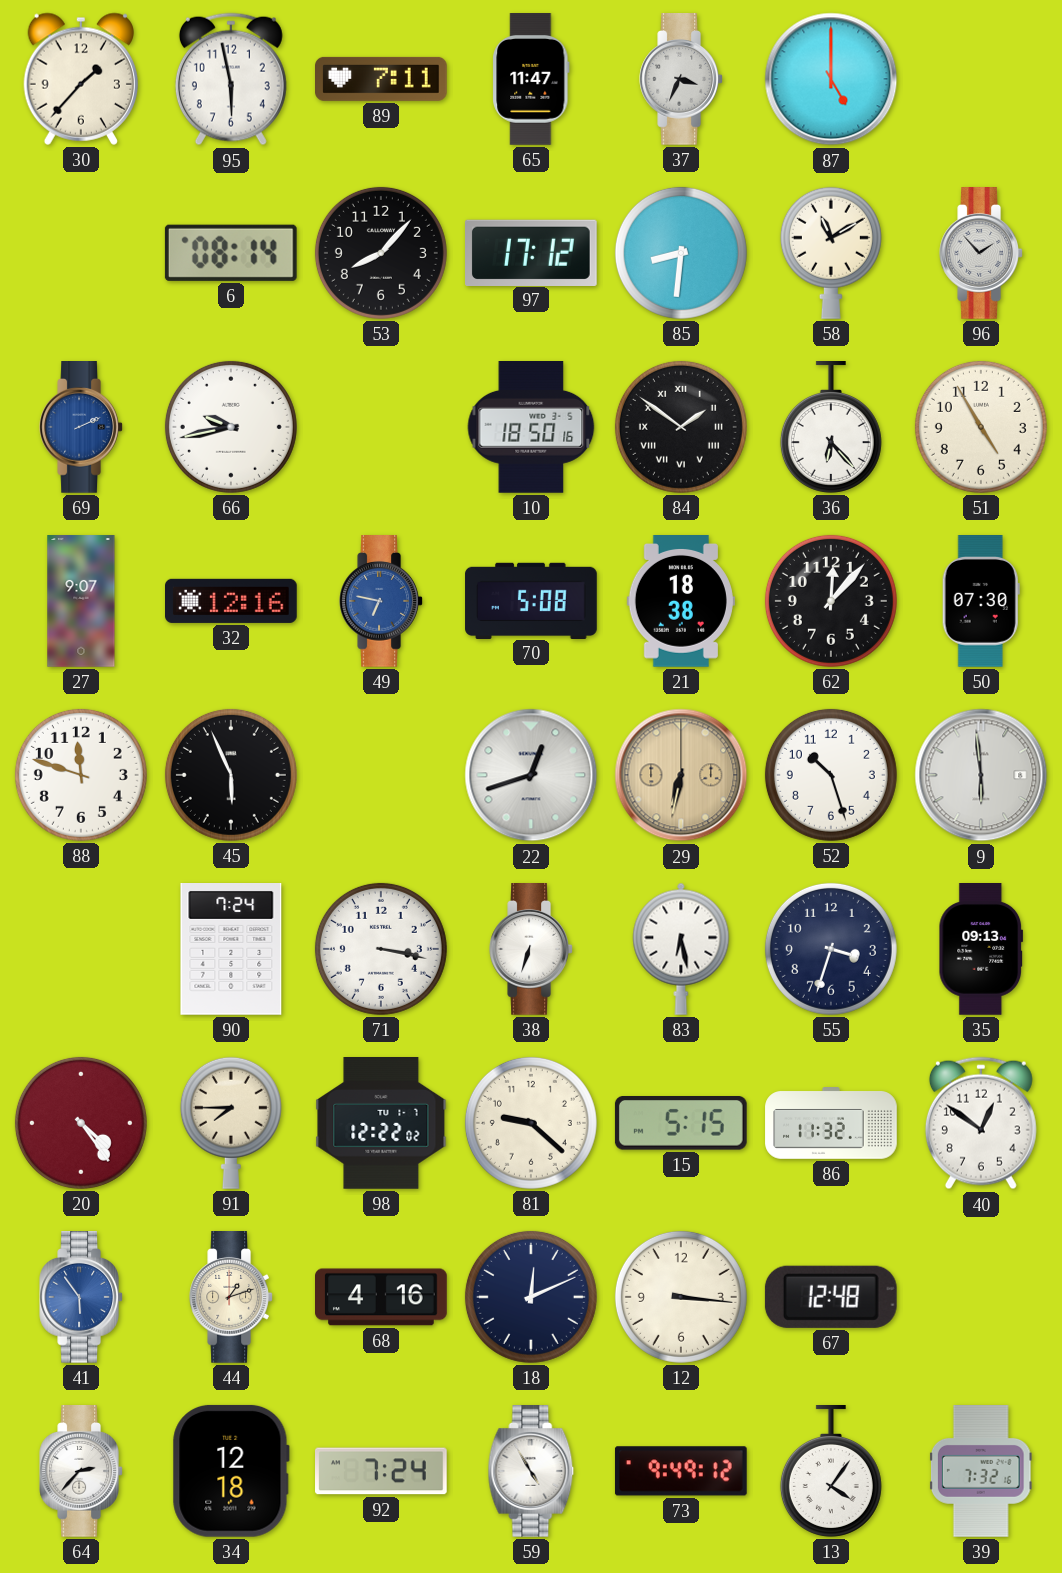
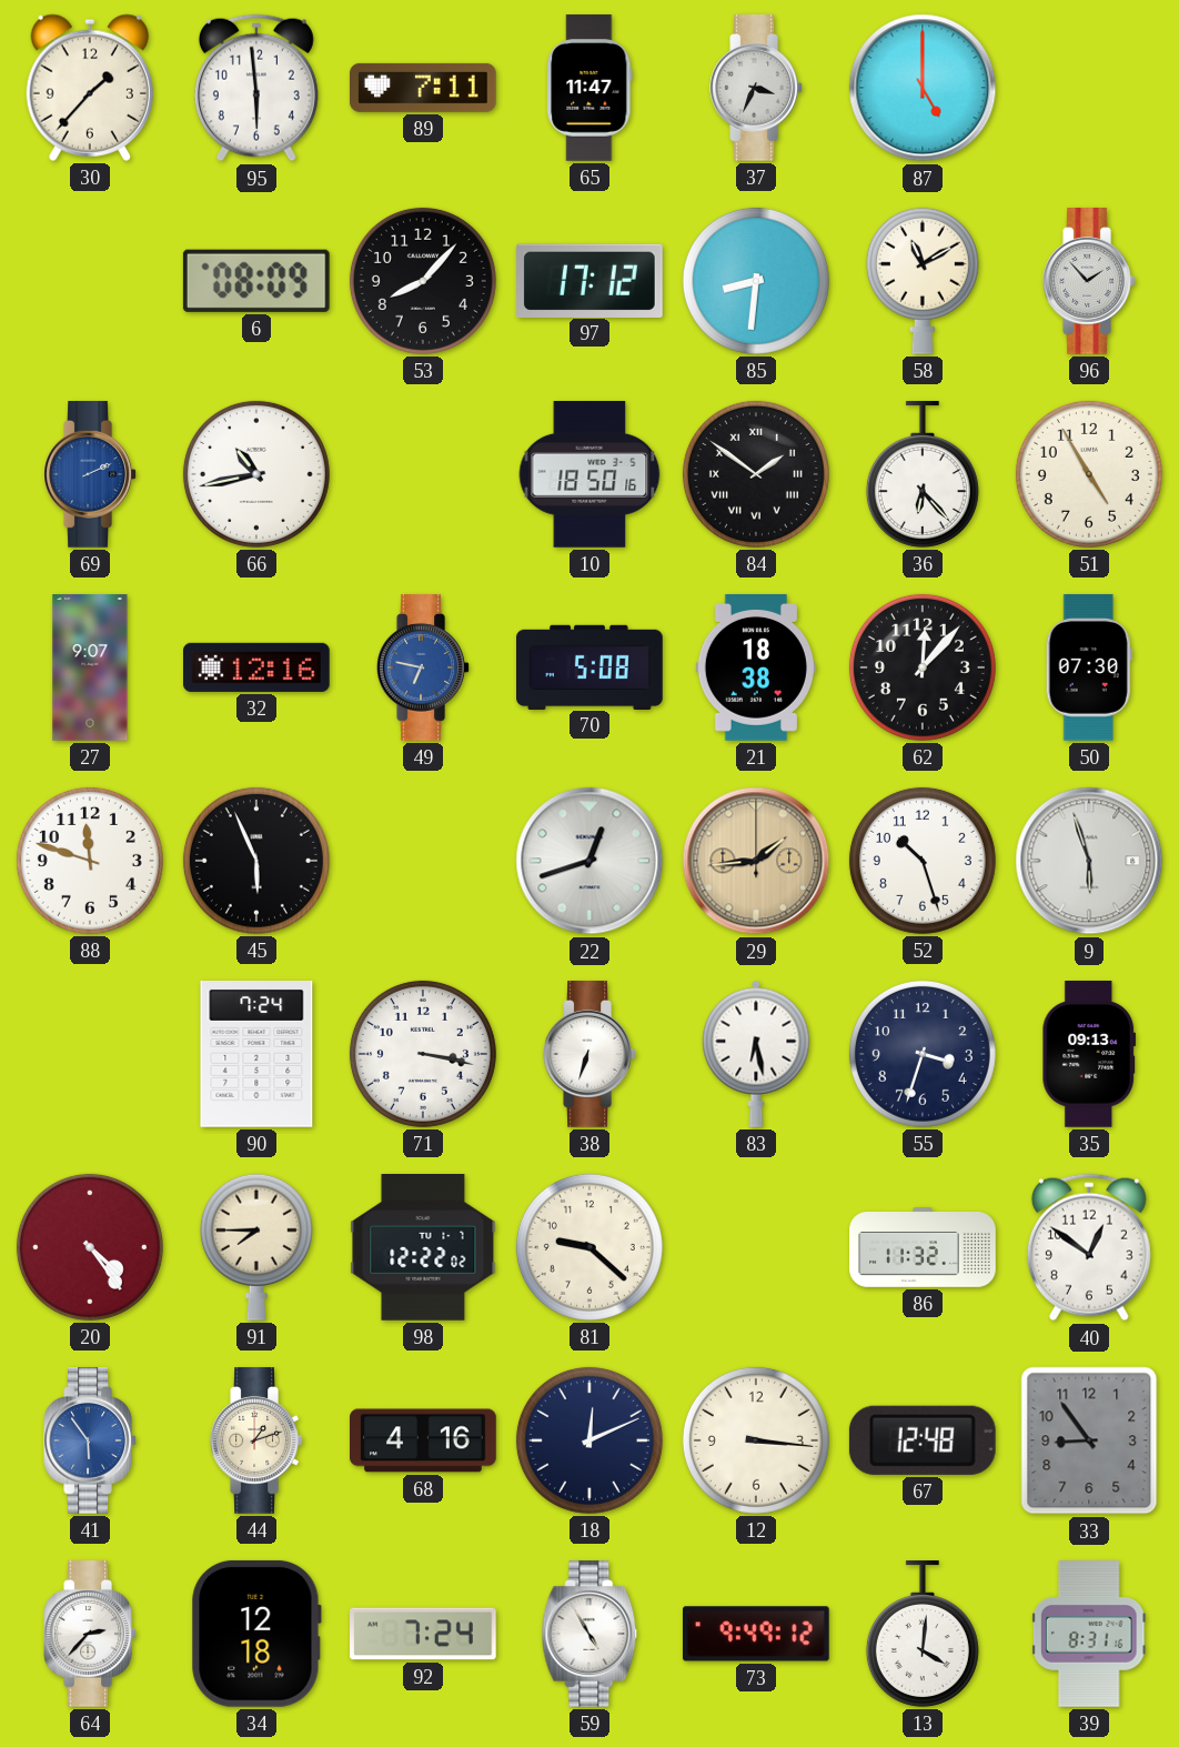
95: 5:58 -> 5:59 (256, 88)
6: 08:14 -> 08:09 (256, 281)
66: 9:43 -> 10:43 (256, 474)
29: 6:32 -> 1:44 (756, 861)
9: 5:59 -> 5:57 (1089, 861)
15: 5:15 -> none (681, 1124)
33: none -> 8:54 (1089, 1440)
13: 4:06 -> 4:01 (923, 1635)
39: 7:32 -> 8:31 (1089, 1635)
